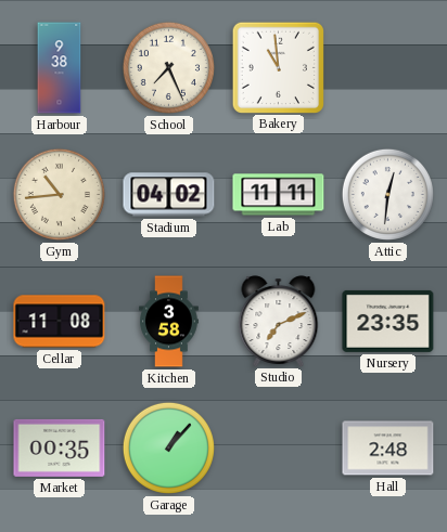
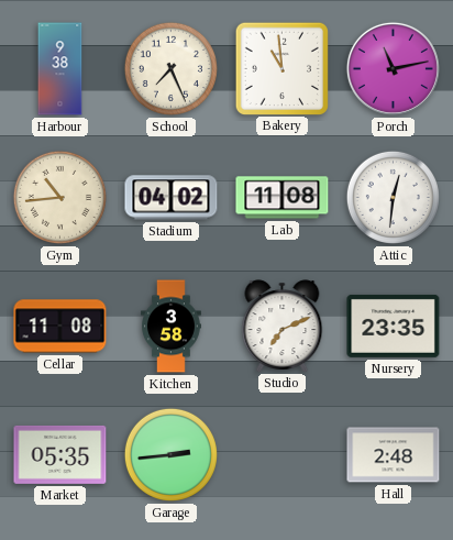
Porch: none -> 11:13 (393, 68)
Lab: 11:11 -> 11:08 (283, 198)
Market: 00:35 -> 05:35 (60, 454)
Garage: 1:07 -> 2:44 (170, 454)
